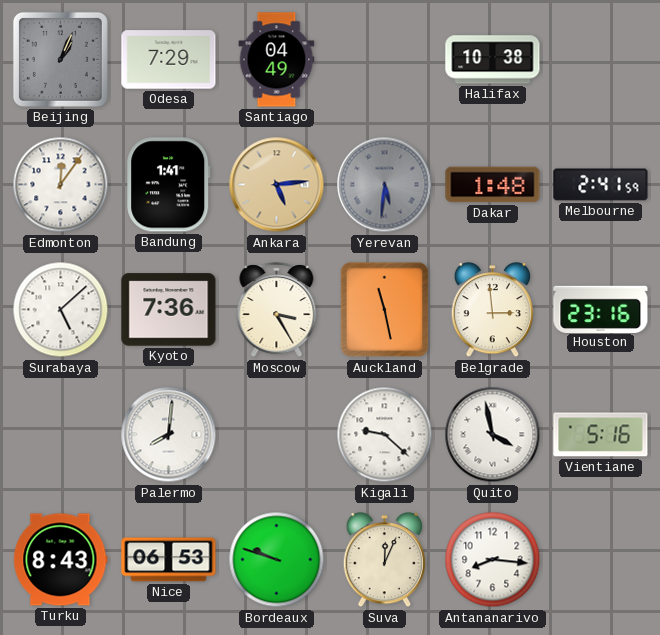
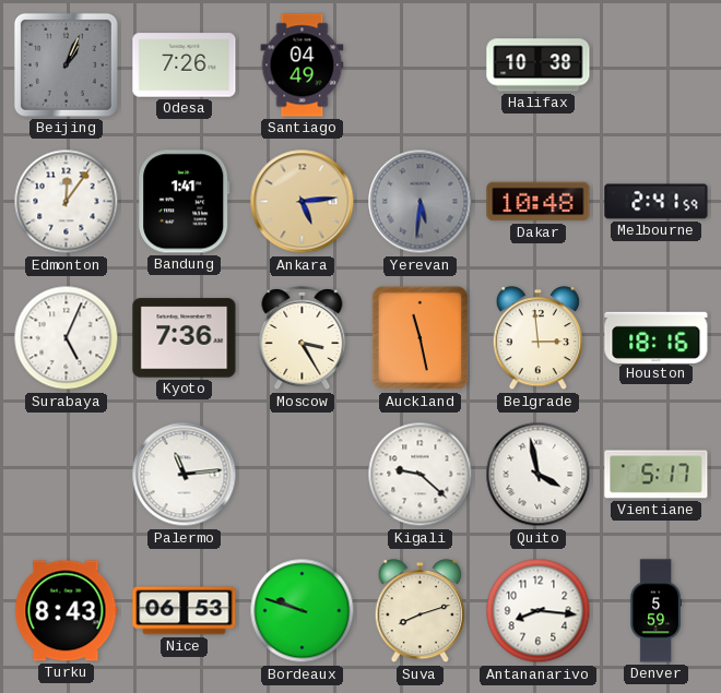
Odesa: 7:29 -> 7:26 (185, 65)
Dakar: 1:48 -> 10:48 (539, 202)
Surabaya: 5:08 -> 5:04 (67, 338)
Houston: 23:16 -> 18:16 (657, 337)
Palermo: 8:01 -> 11:14 (185, 475)
Vientiane: 5:16 -> 5:17 (657, 475)
Suva: 12:04 -> 8:12 (419, 611)
Denver: none -> 5:59 (655, 611)
